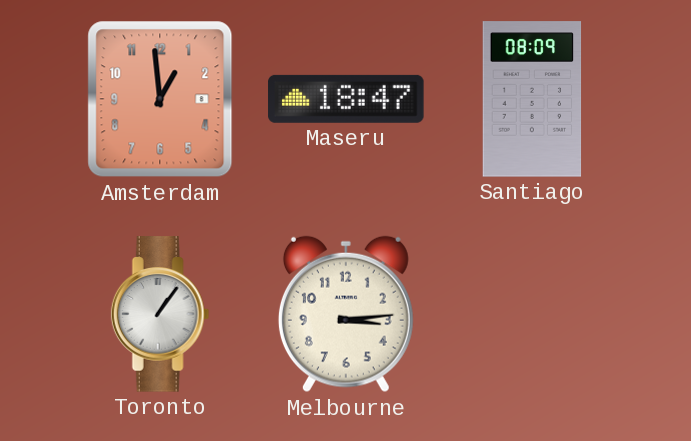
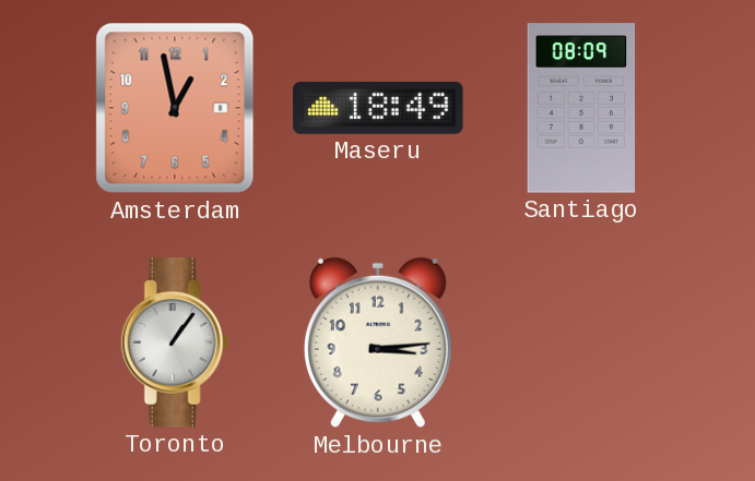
Amsterdam: 12:59 -> 12:58 (175, 108)
Maseru: 18:47 -> 18:49 (378, 108)
